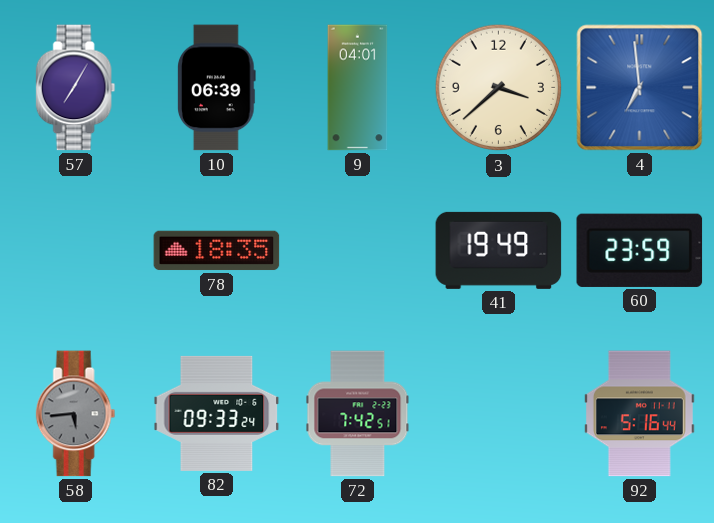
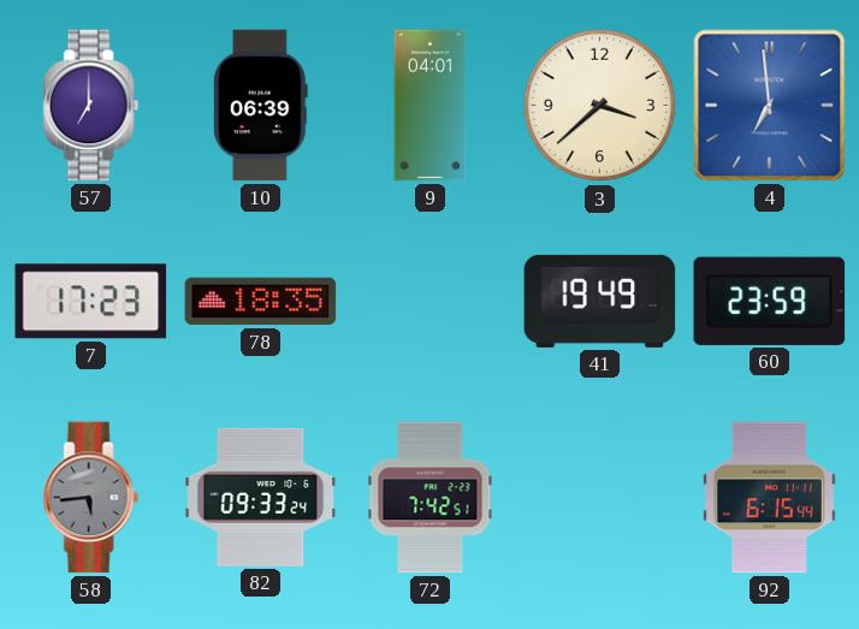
57: 7:05 -> 7:00 (91, 106)
7: none -> 17:23 (91, 302)
92: 5:16 -> 6:15 (769, 498)
